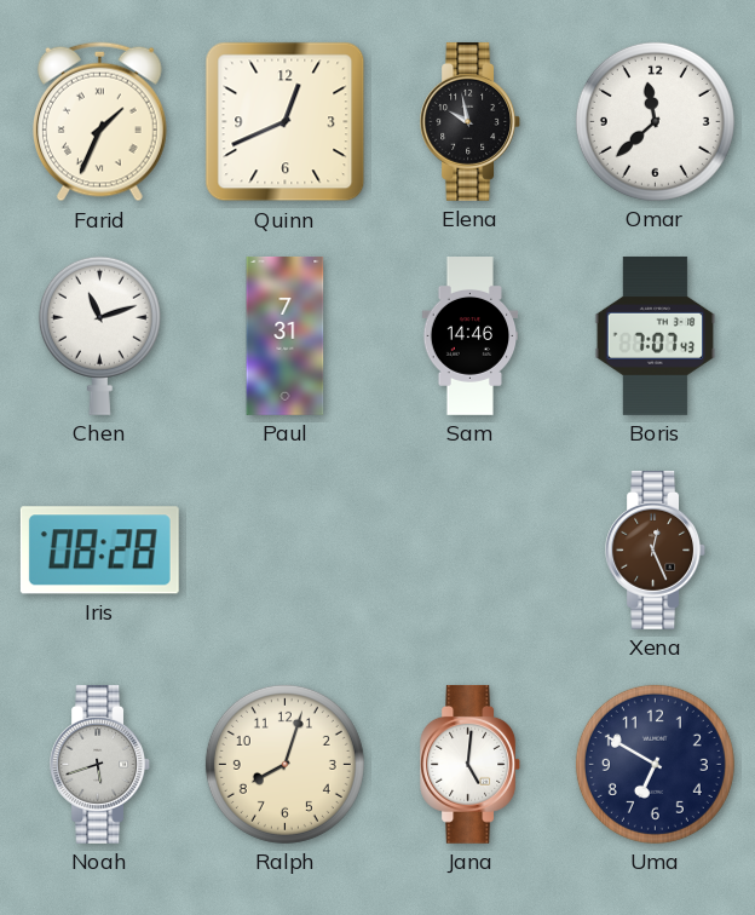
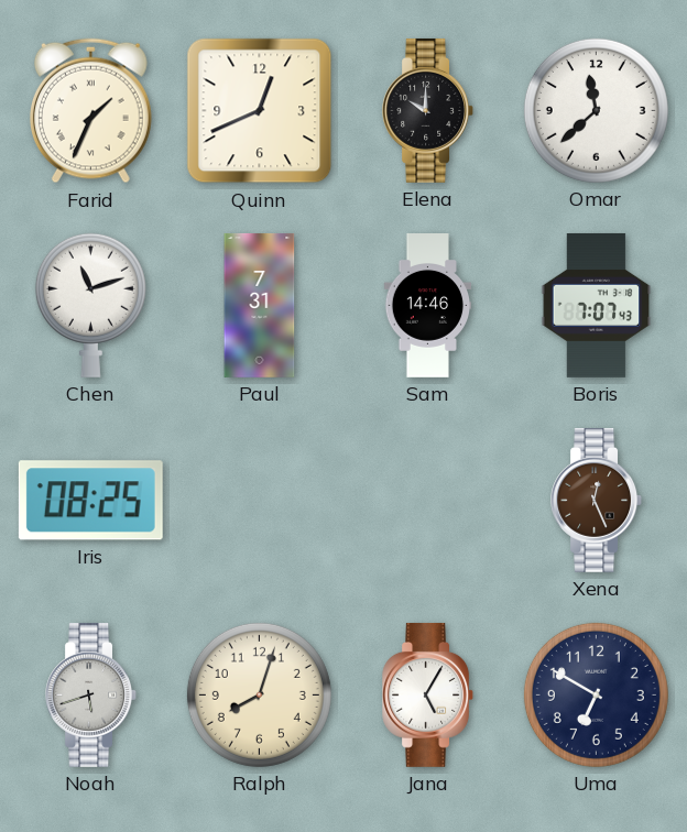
Elena: 9:58 -> 10:00 (428, 110)
Iris: 08:28 -> 08:25 (90, 501)
Jana: 5:01 -> 5:05 (428, 694)
